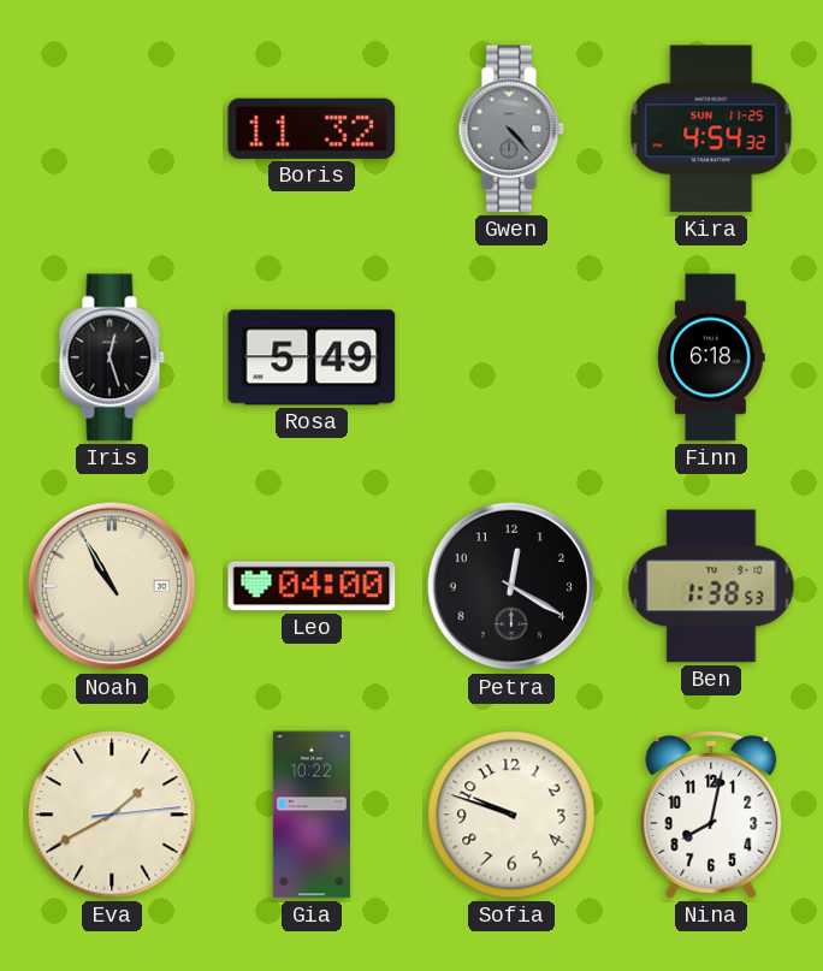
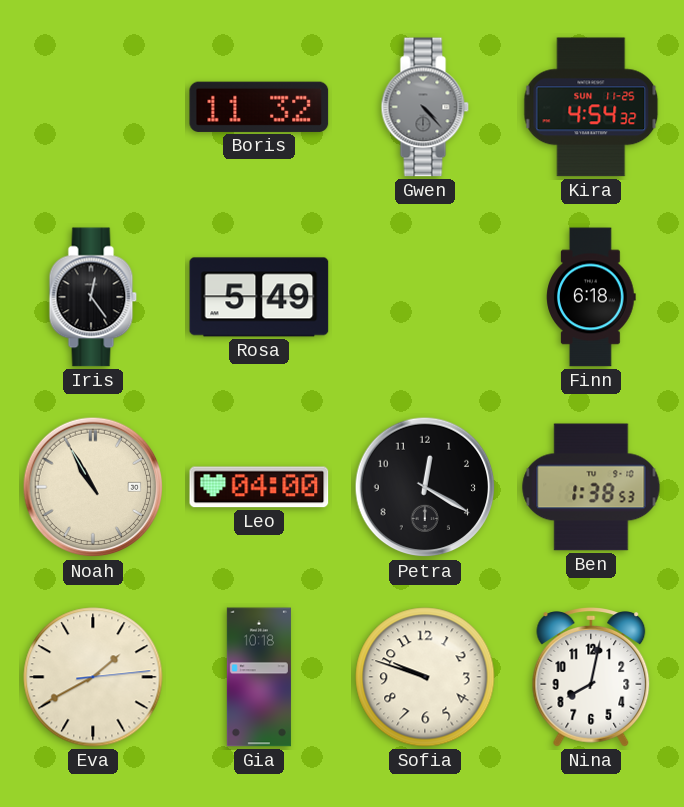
Iris: 12:27 -> 12:24 (93, 297)
Gia: 10:22 -> 10:18 (259, 677)
